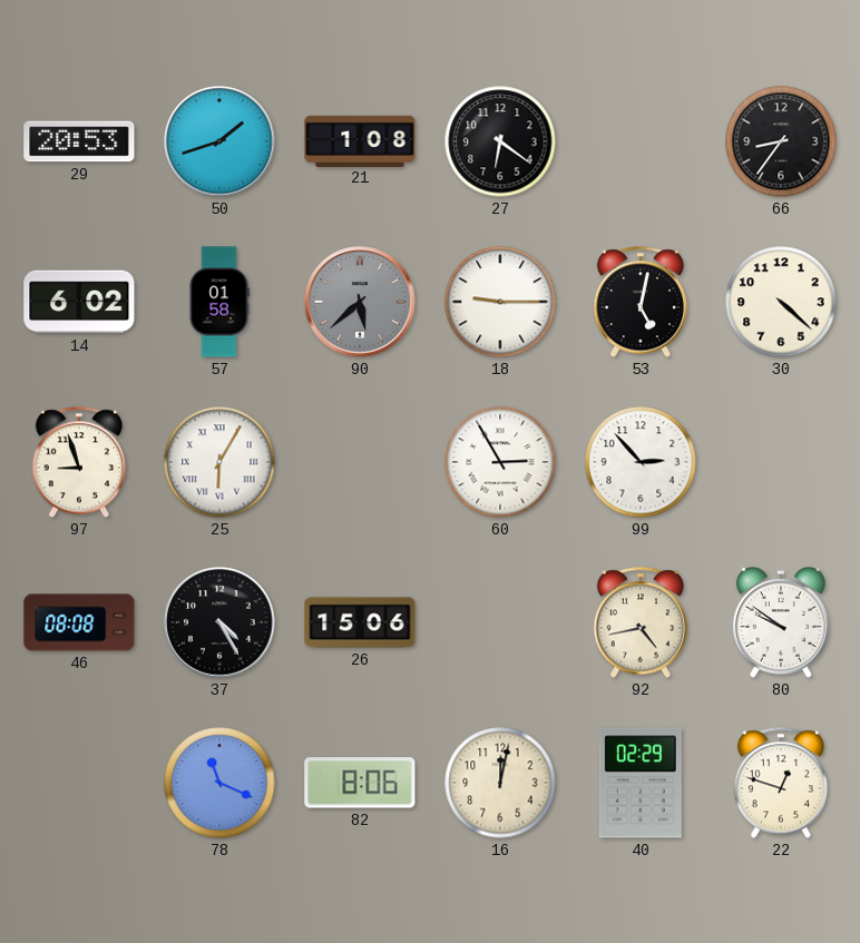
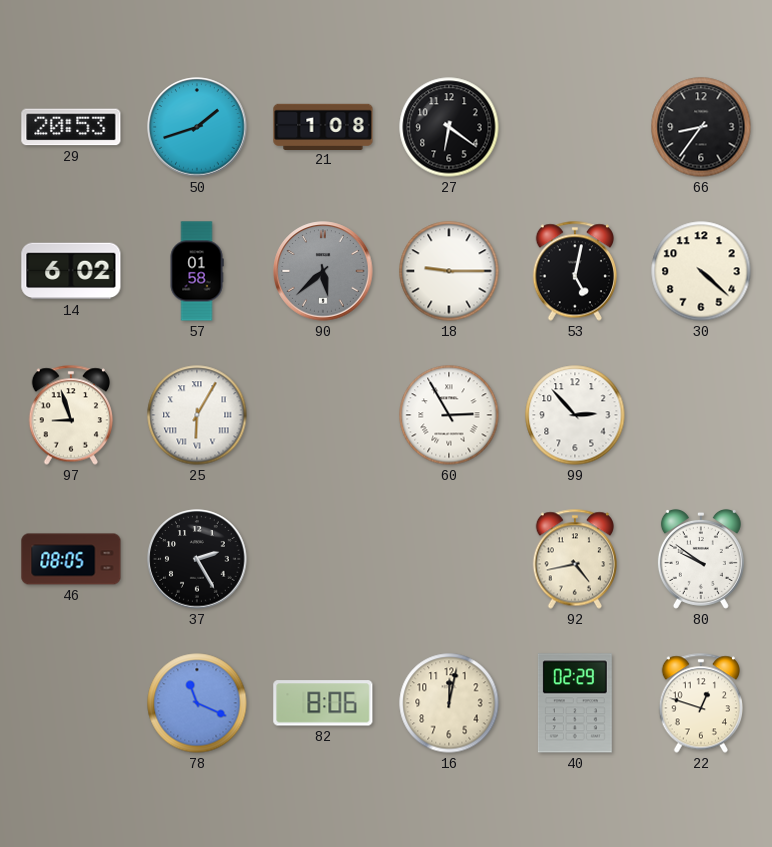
46: 08:08 -> 08:05 (71, 559)
37: 4:25 -> 2:25 (197, 559)
26: 15:06 -> none (360, 622)
